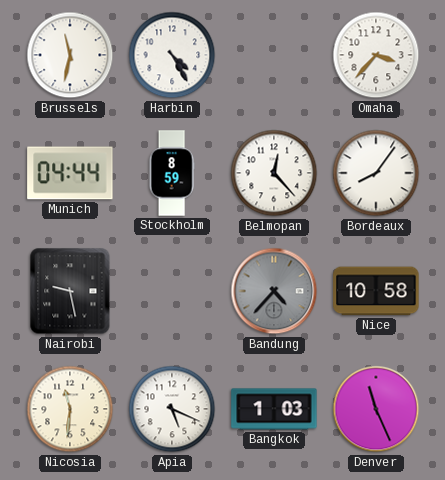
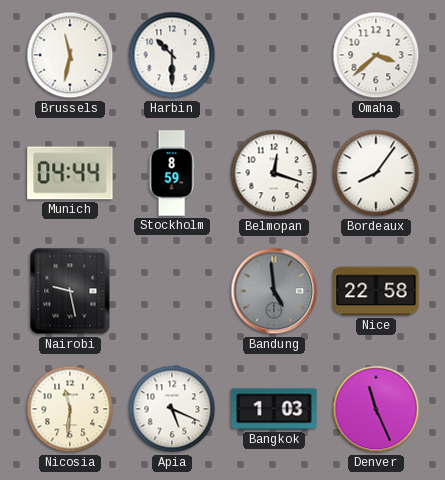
Harbin: 4:25 -> 10:30 (172, 55)
Omaha: 3:37 -> 3:38 (376, 55)
Belmopan: 12:23 -> 12:18 (274, 173)
Bandung: 4:37 -> 4:59 (274, 291)
Nice: 10:58 -> 22:58 (376, 291)
